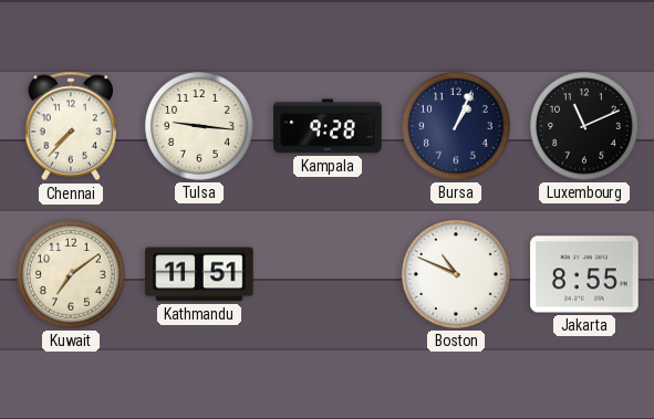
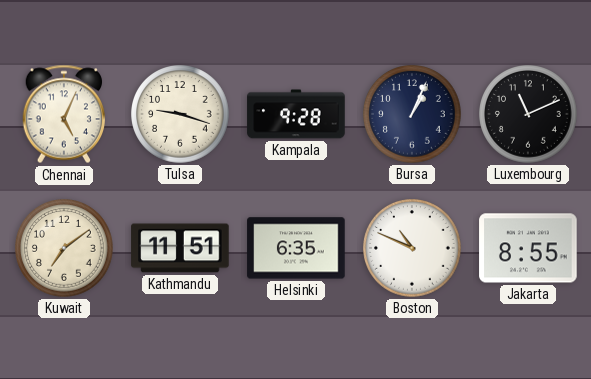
Chennai: 7:37 -> 5:04 (63, 114)
Tulsa: 9:16 -> 9:18 (180, 114)
Helsinki: none -> 6:35 (296, 248)
